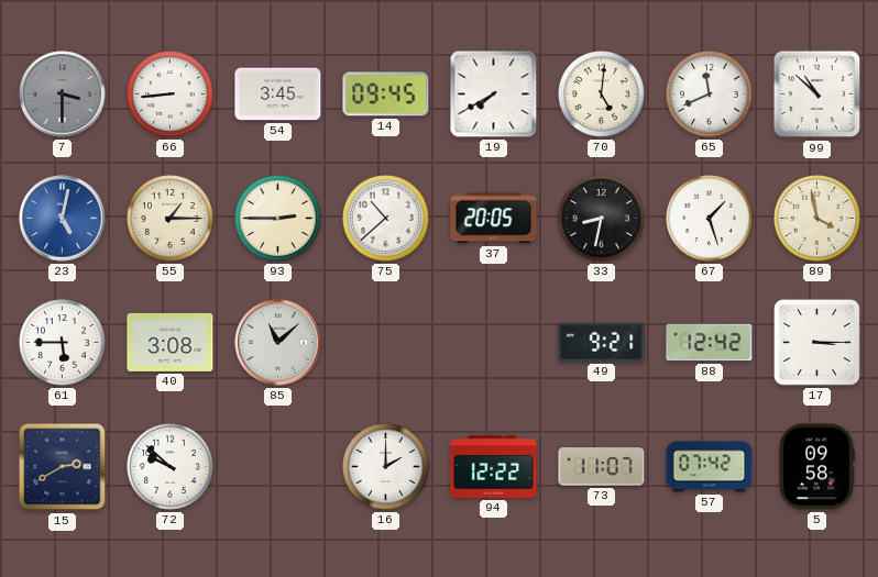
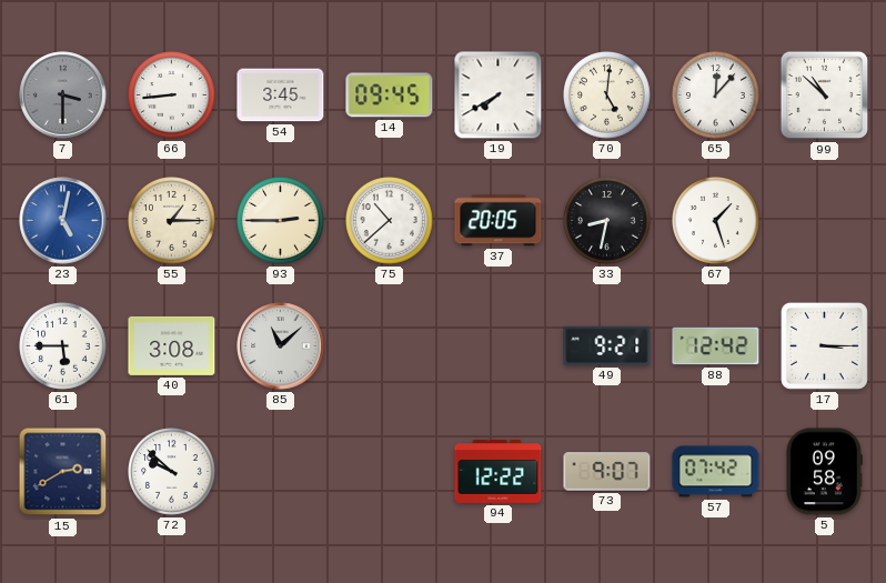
65: 11:41 -> 12:07 (716, 96)
89: 3:58 -> none (817, 219)
16: 2:00 -> none (386, 467)
73: 11:07 -> 9:07 (607, 472)
